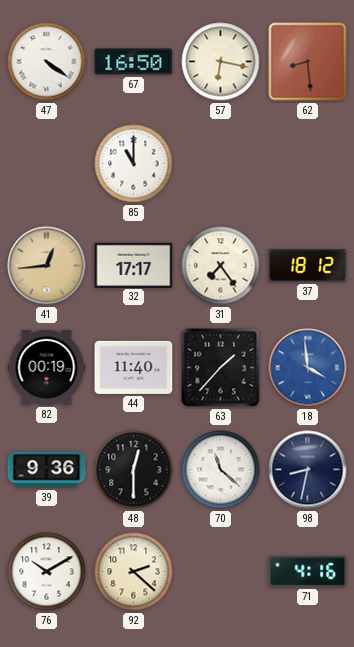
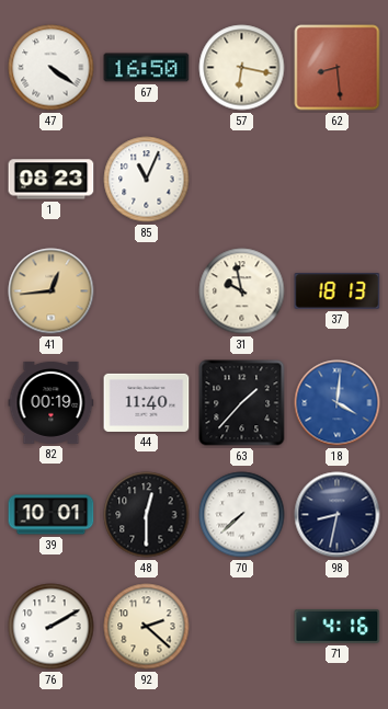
1: none -> 08:23 (52, 180)
85: 11:00 -> 11:04 (147, 180)
32: 17:17 -> none (134, 265)
31: 7:24 -> 9:58 (242, 291)
37: 18:12 -> 18:13 (338, 291)
18: 3:59 -> 4:01 (338, 403)
39: 9:36 -> 10:01 (52, 515)
70: 11:22 -> 7:38 (242, 515)
76: 10:10 -> 2:10 (52, 627)
